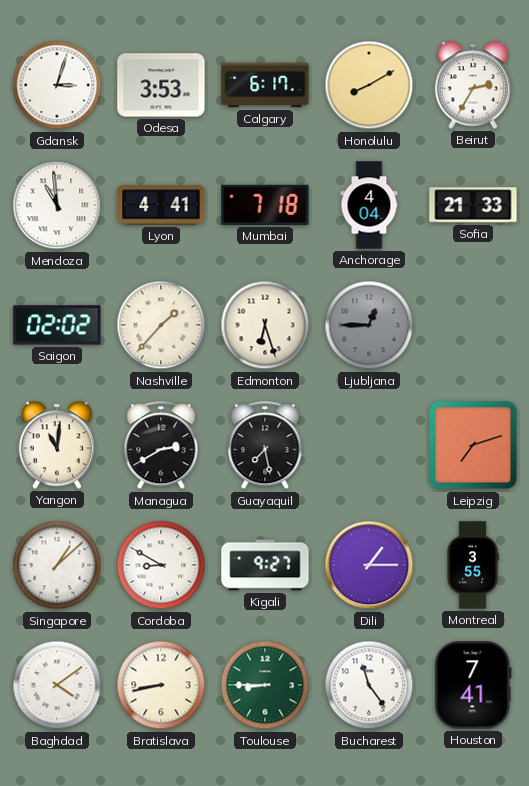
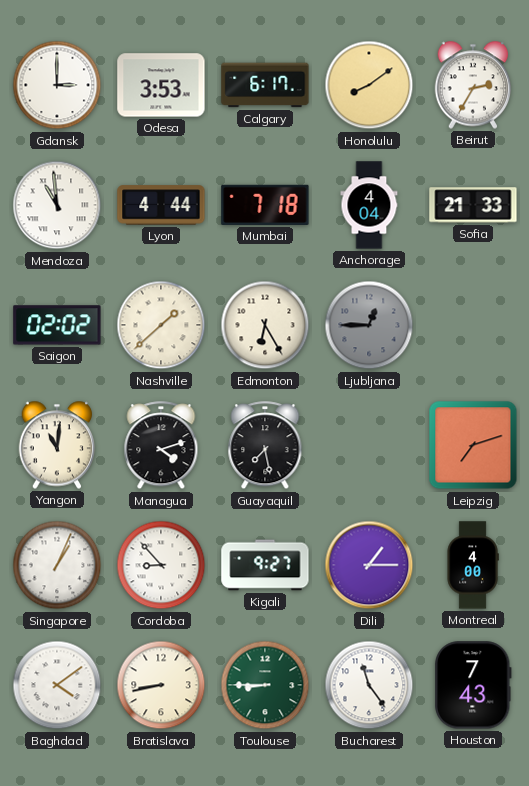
Gdansk: 3:03 -> 3:00 (57, 85)
Honolulu: 8:10 -> 8:09 (369, 85)
Lyon: 4:41 -> 4:44 (161, 205)
Nashville: 1:37 -> 1:38 (161, 325)
Edmonton: 6:27 -> 6:25 (265, 325)
Managua: 2:40 -> 4:12 (161, 446)
Singapore: 1:08 -> 1:04 (57, 565)
Cordoba: 8:50 -> 8:53 (161, 565)
Montreal: 3:55 -> 4:00 (473, 565)
Houston: 7:41 -> 7:43 (473, 685)
